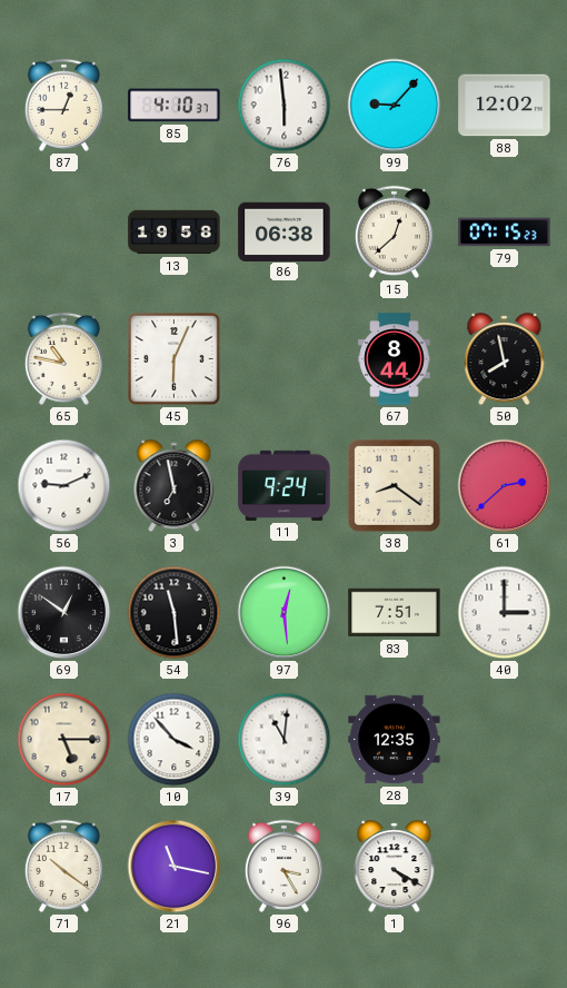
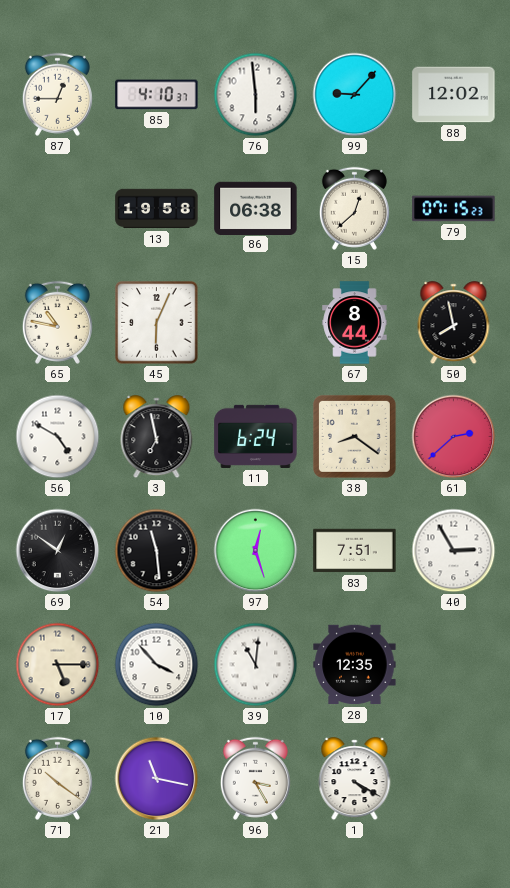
56: 9:11 -> 4:50 (58, 437)
11: 9:24 -> 6:24 (256, 436)
97: 12:29 -> 12:27 (256, 551)
40: 3:00 -> 2:55 (454, 551)
